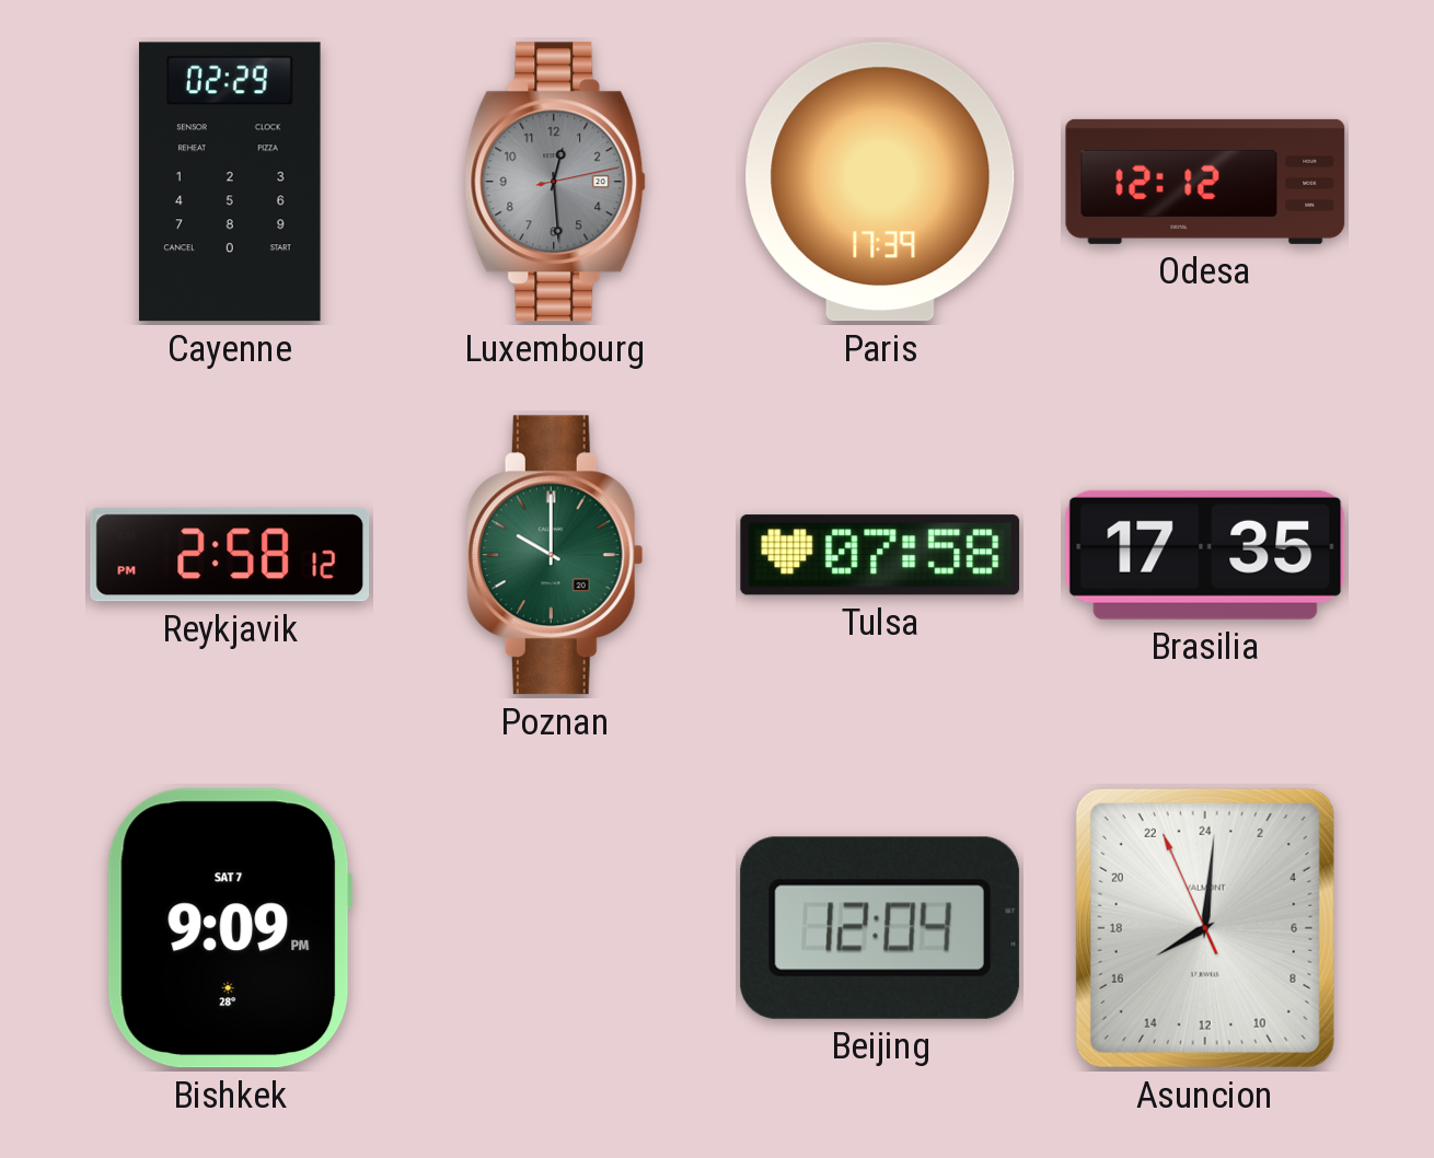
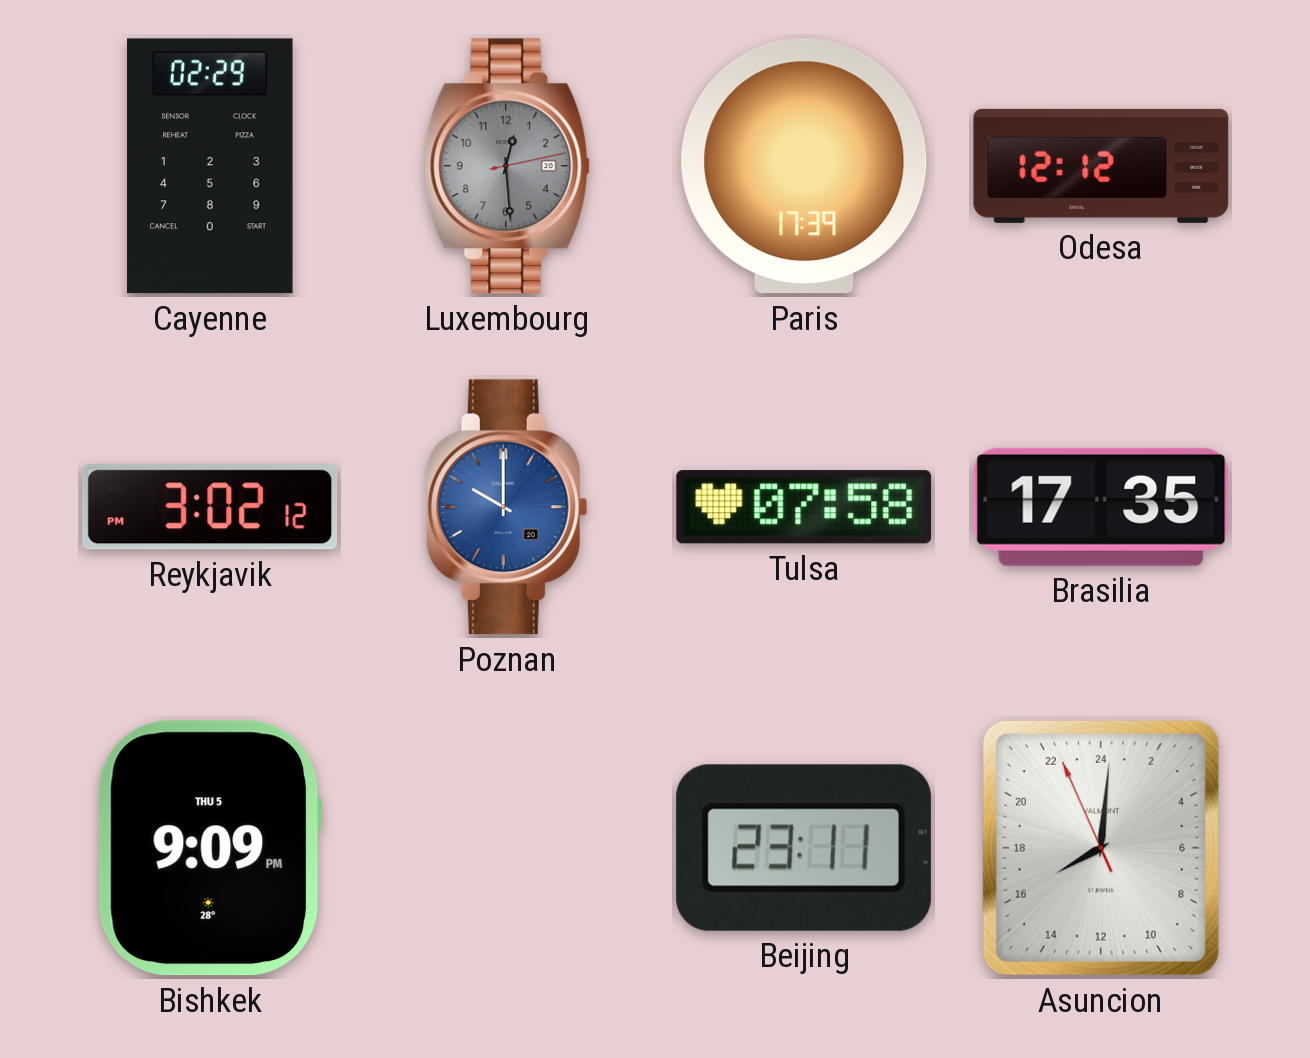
Reykjavik: 2:58 -> 3:02 (210, 507)
Poznan dial: green -> blue (507, 507)
Bishkek date: SAT 7 -> THU 5 (210, 848)
Beijing: 12:04 -> 23:11 (804, 848)
